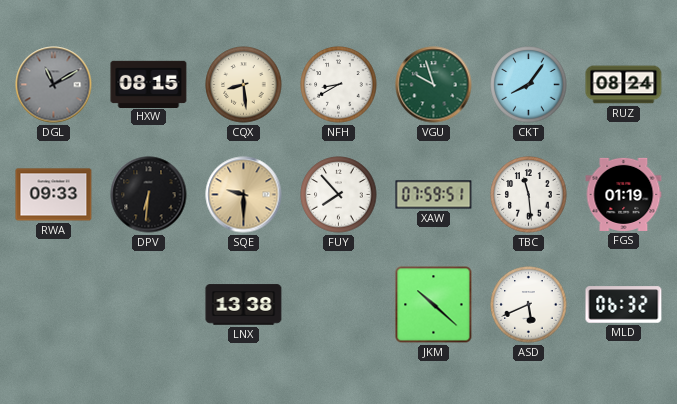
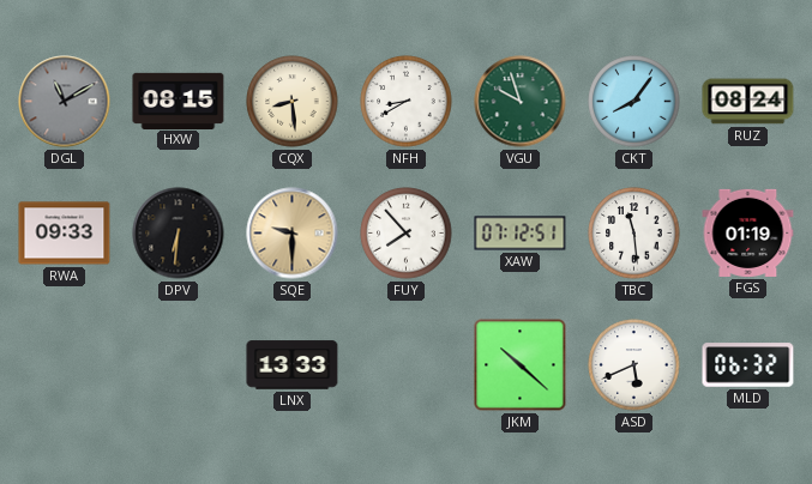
XAW: 07:59 -> 07:12 (521, 234)
LNX: 13:38 -> 13:33 (293, 365)
